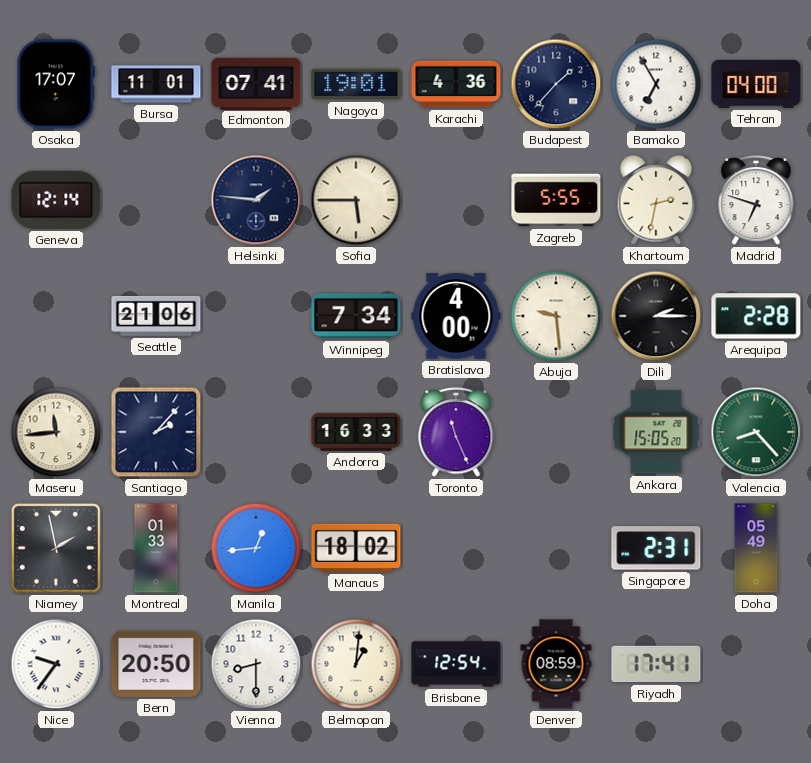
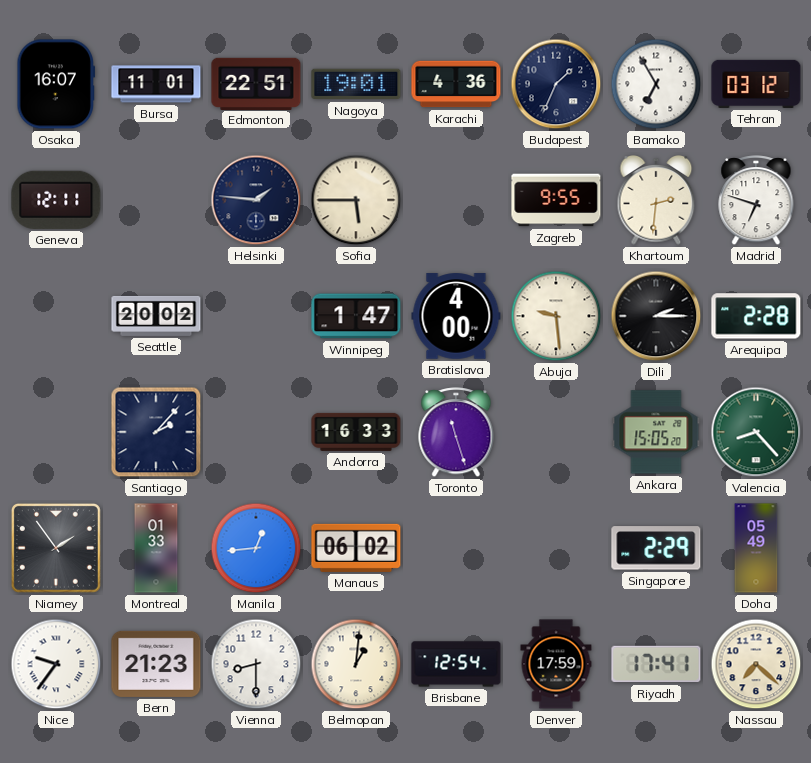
Osaka: 17:07 -> 16:07 (56, 84)
Edmonton: 07:41 -> 22:51 (256, 83)
Budapest: 1:37 -> 1:34 (556, 84)
Tehran: 04:00 -> 03:12 (756, 84)
Geneva: 12:14 -> 12:11 (56, 200)
Zagreb: 5:55 -> 9:55 (556, 200)
Khartoum: 2:32 -> 2:31 (656, 201)
Seattle: 21:06 -> 20:02 (156, 316)
Winnipeg: 7:34 -> 1:47 (356, 316)
Maseru: 11:44 -> none (56, 432)
Toronto: 11:26 -> 11:27 (456, 433)
Niamey: 1:58 -> 1:54 (56, 548)
Manaus: 18:02 -> 06:02 (356, 548)
Singapore: 2:31 -> 2:29 (656, 548)
Bern: 20:50 -> 21:23 (156, 664)
Denver: 08:59 -> 17:59 (556, 664)
Nassau: none -> 7:22 (756, 664)
